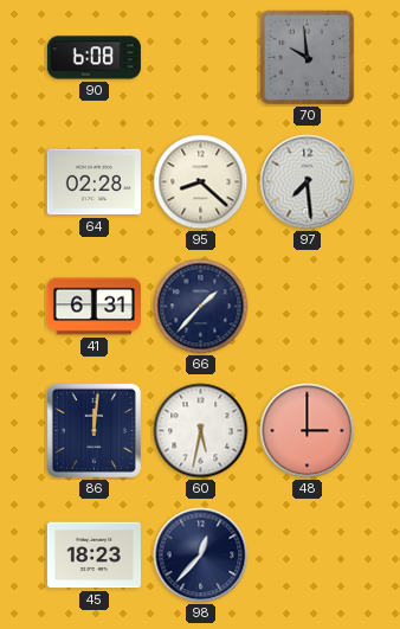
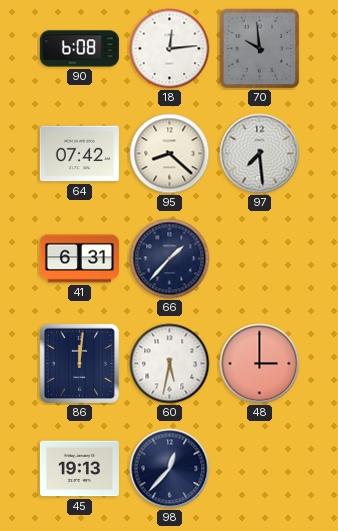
18: none -> 12:14 (170, 49)
64: 02:28 -> 07:42 (79, 154)
45: 18:23 -> 19:13 (79, 469)
